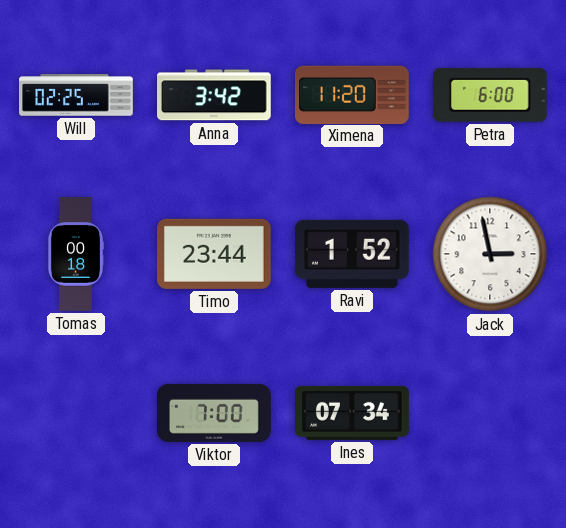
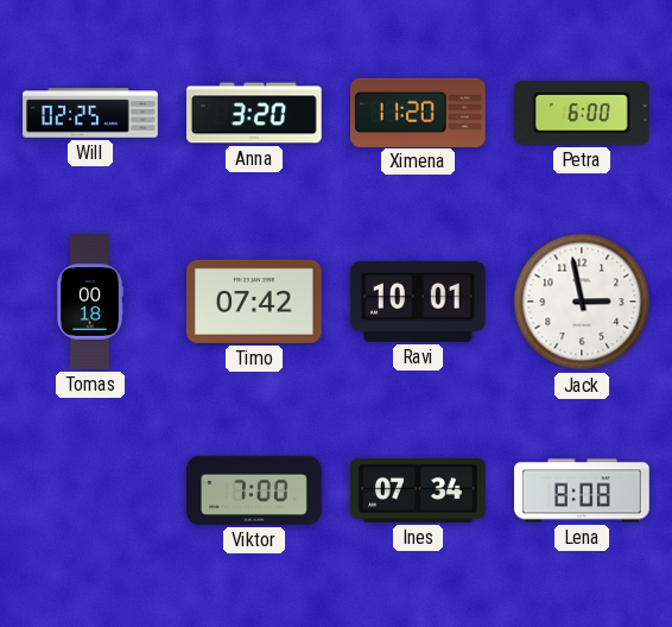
Anna: 3:42 -> 3:20 (255, 113)
Timo: 23:44 -> 07:42 (255, 302)
Ravi: 1:52 -> 10:01 (418, 302)
Lena: none -> 8:08 (583, 490)
